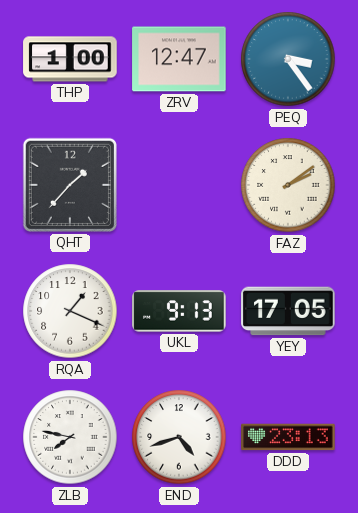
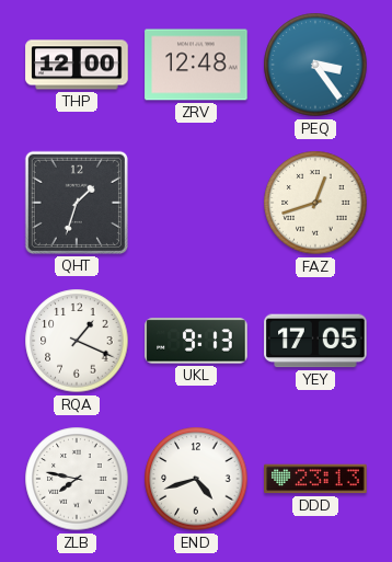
THP: 1:00 -> 12:00 (77, 65)
ZRV: 12:47 -> 12:48 (196, 65)
QHT: 1:37 -> 1:33 (77, 203)
FAZ: 2:09 -> 12:42 (315, 203)
